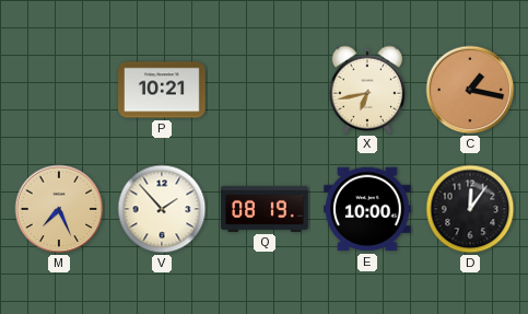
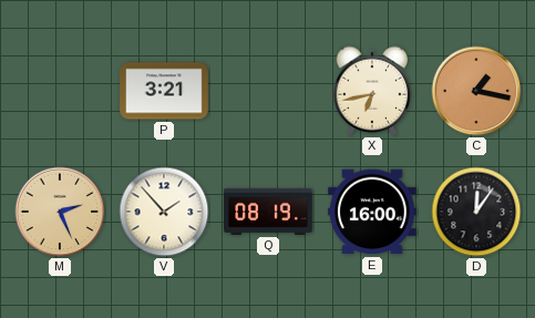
P: 10:21 -> 3:21 (164, 91)
M: 7:26 -> 2:26 (60, 212)
E: 10:00 -> 16:00 (372, 212)
